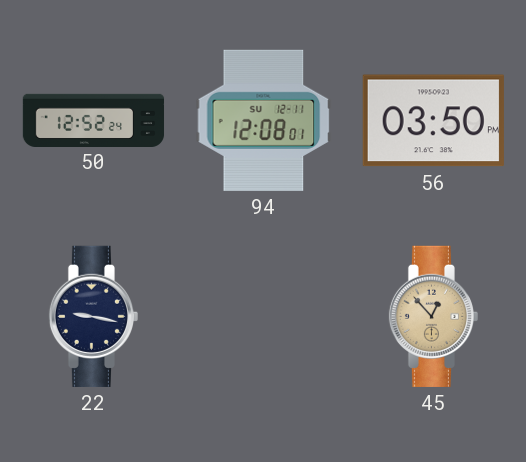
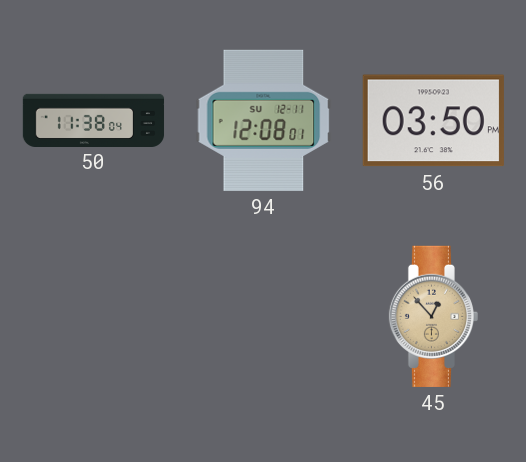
50: 12:52 -> 11:38 (94, 120)
22: 9:17 -> none (93, 316)
